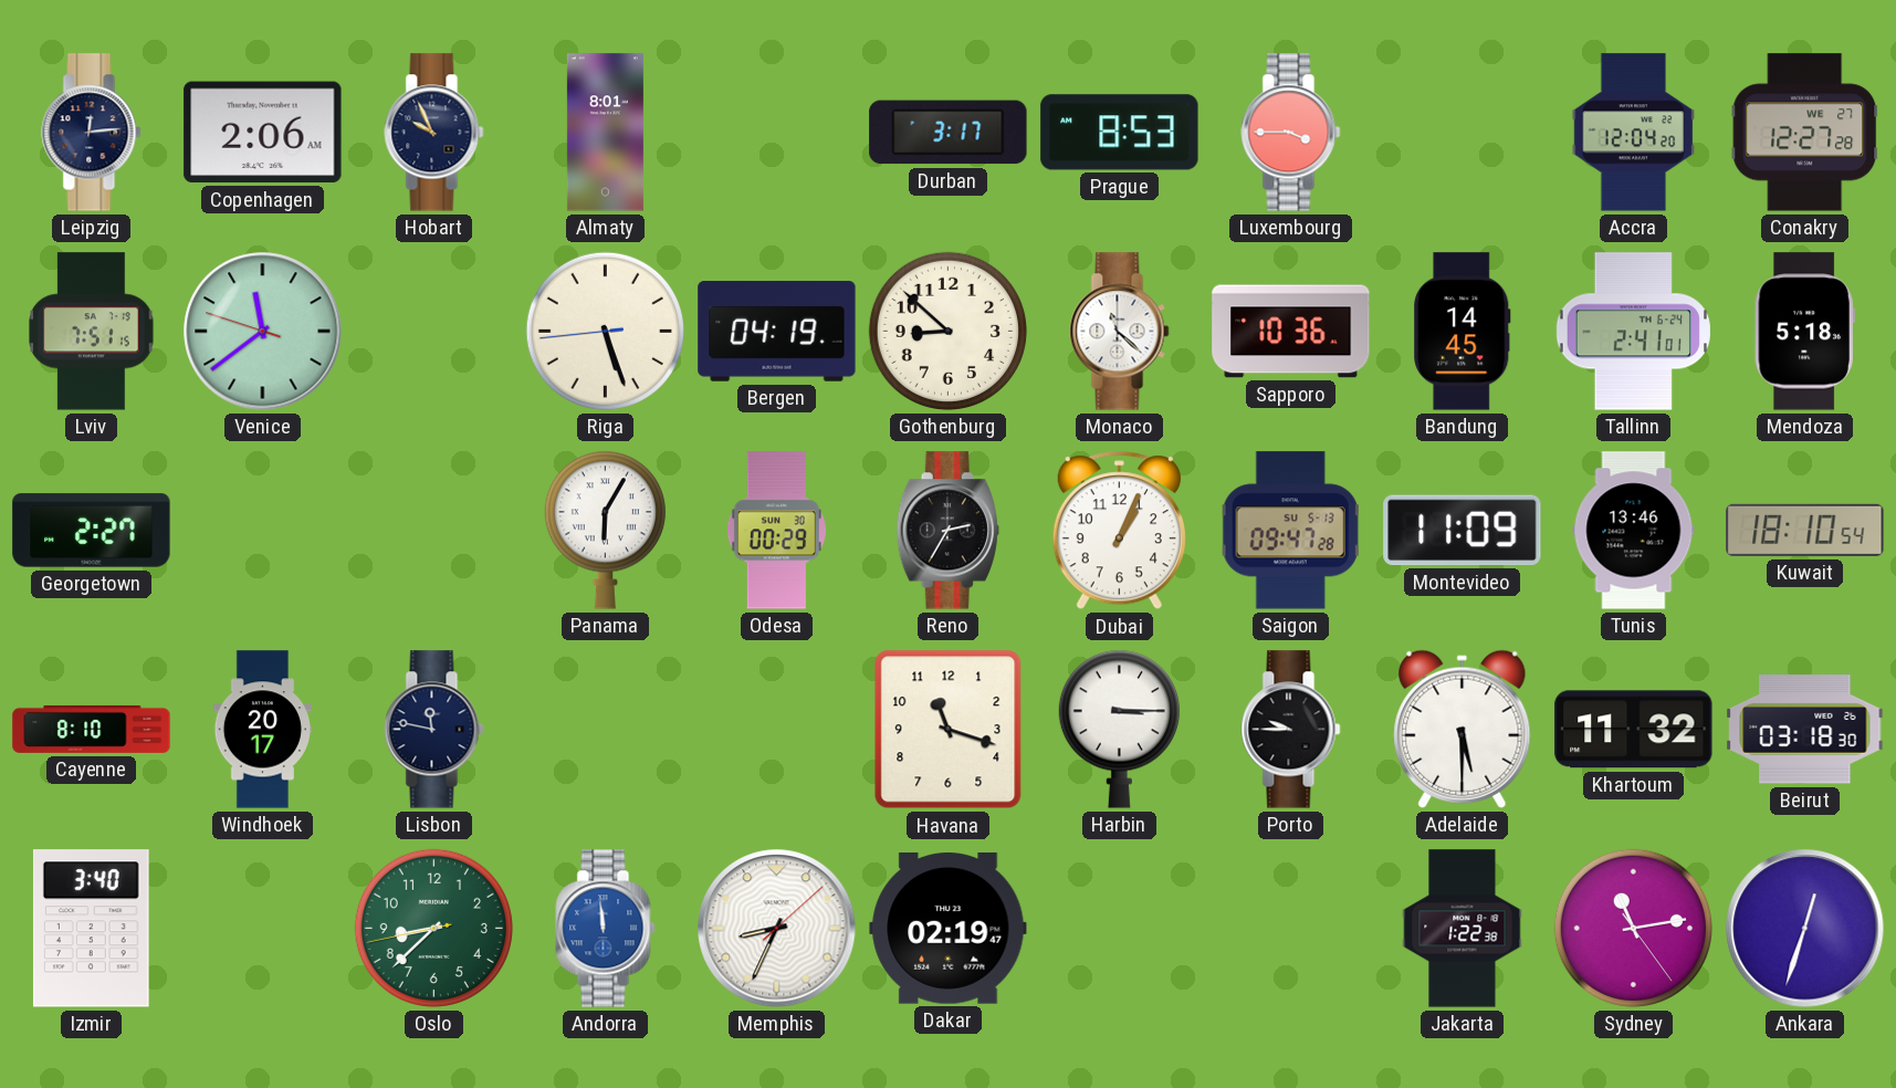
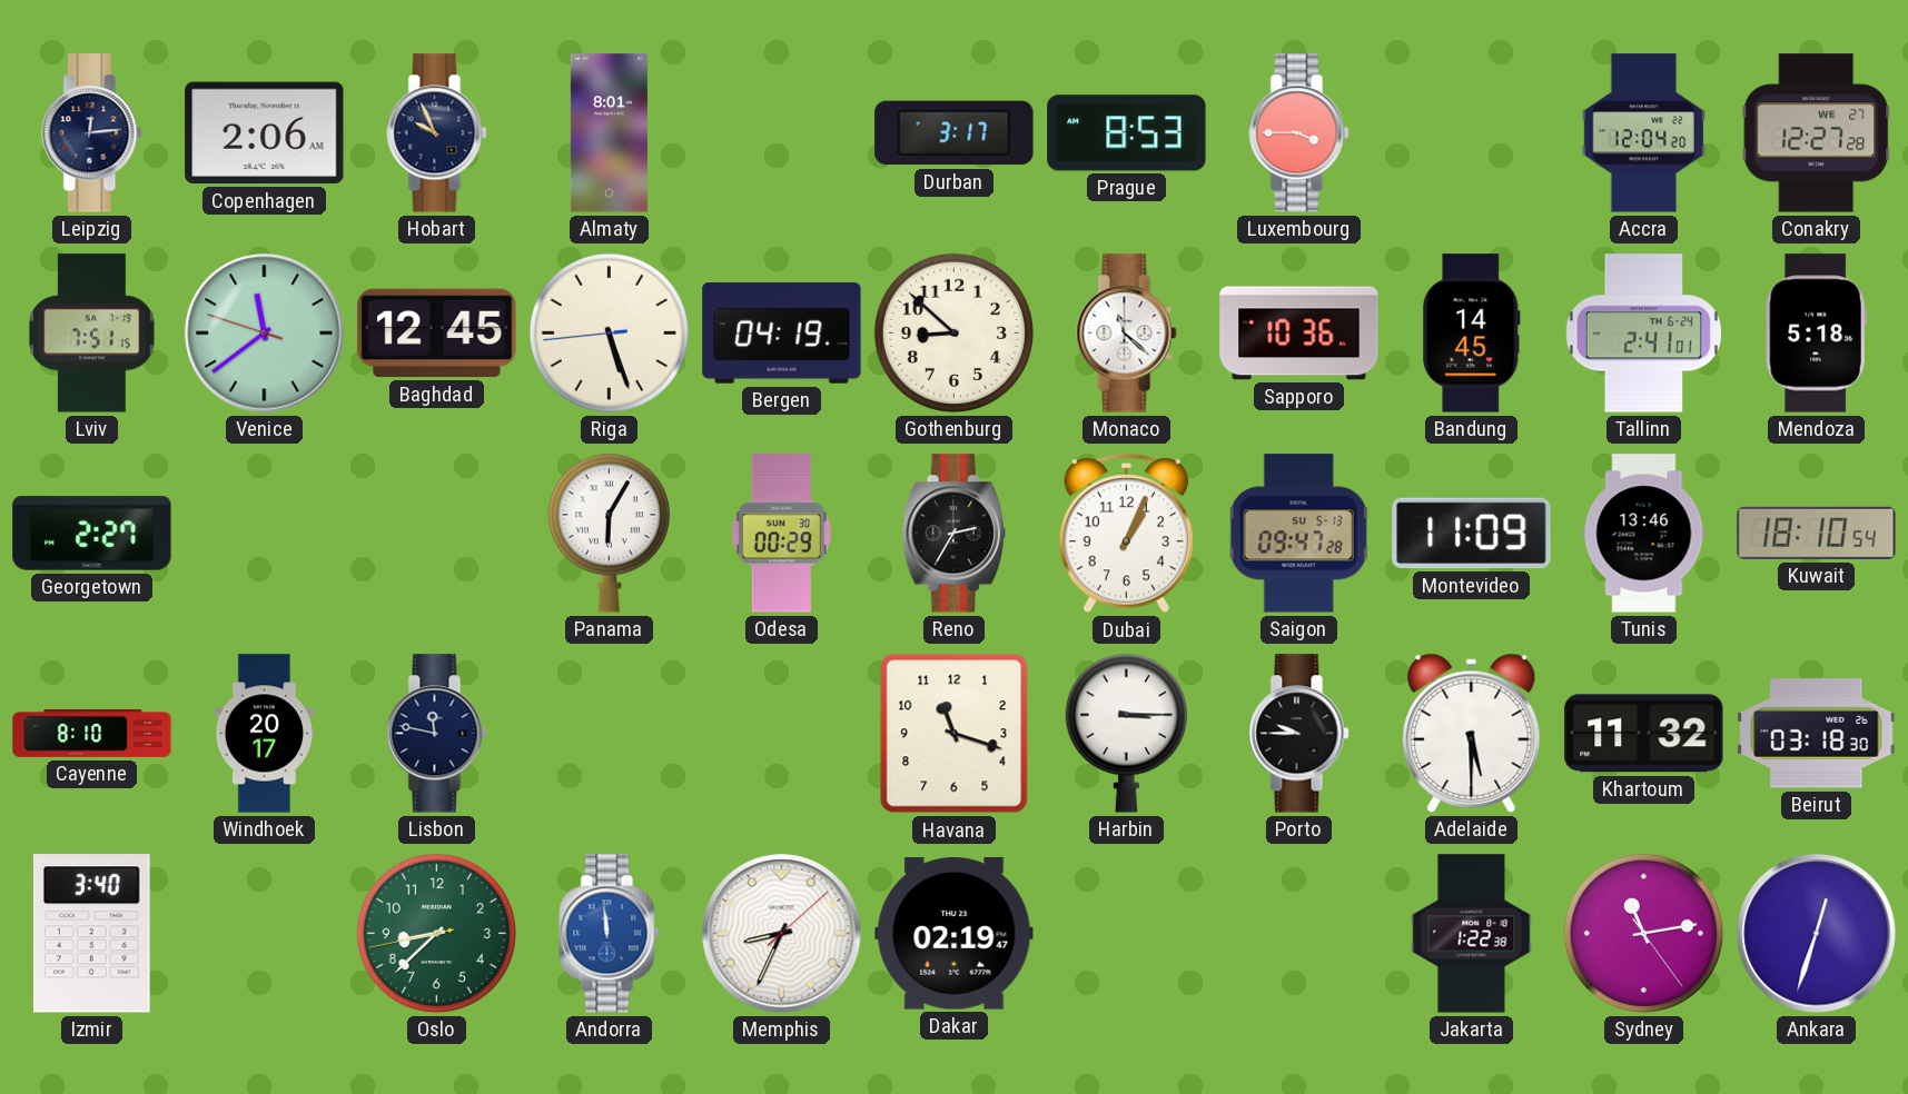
Baghdad: none -> 12:45 (437, 334)
